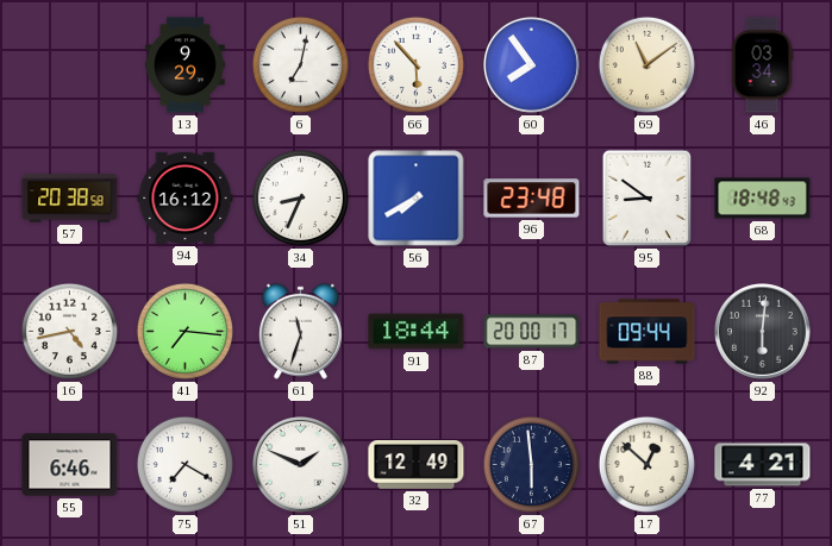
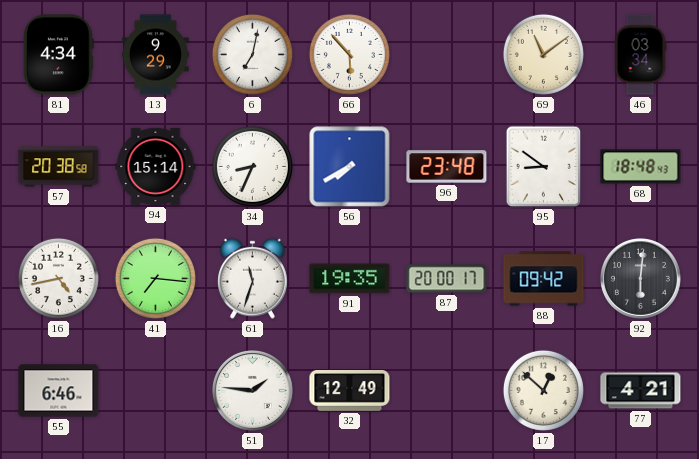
81: none -> 4:34 (59, 55)
60: 7:54 -> none (532, 65)
94: 16:12 -> 15:14 (156, 166)
91: 18:44 -> 19:35 (350, 279)
88: 09:44 -> 09:42 (544, 279)
75: 7:20 -> none (184, 464)
51: 1:49 -> 1:46 (253, 391)
67: 5:59 -> none (531, 464)
